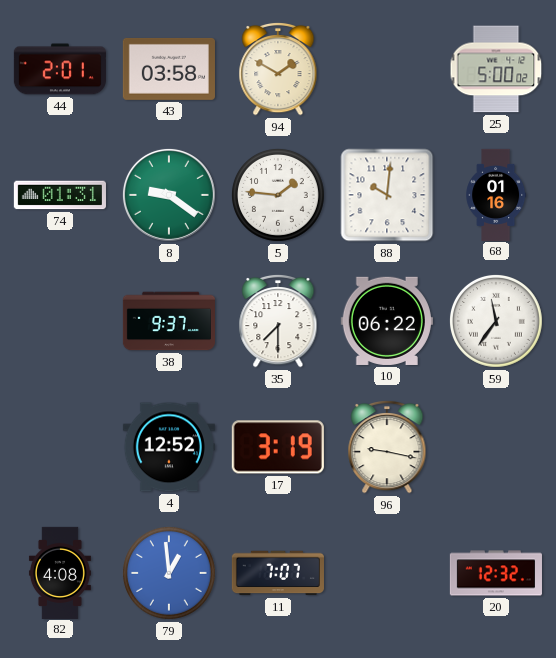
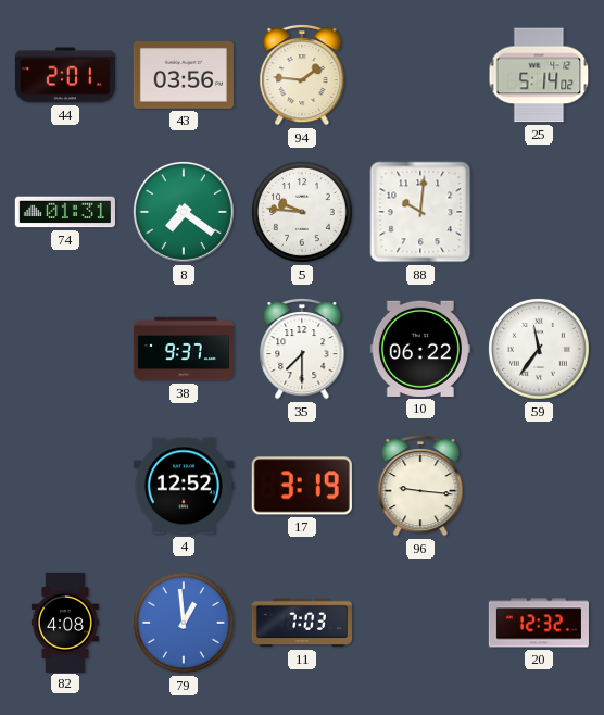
43: 03:58 -> 03:56 (184, 75)
94: 1:50 -> 1:46 (302, 75)
25: 5:00 -> 5:14 (539, 75)
8: 9:21 -> 7:21 (184, 212)
5: 1:46 -> 9:46 (302, 212)
68: 01:16 -> none (496, 194)
96: 9:17 -> 9:16 (420, 486)
11: 7:07 -> 7:03 (302, 623)
